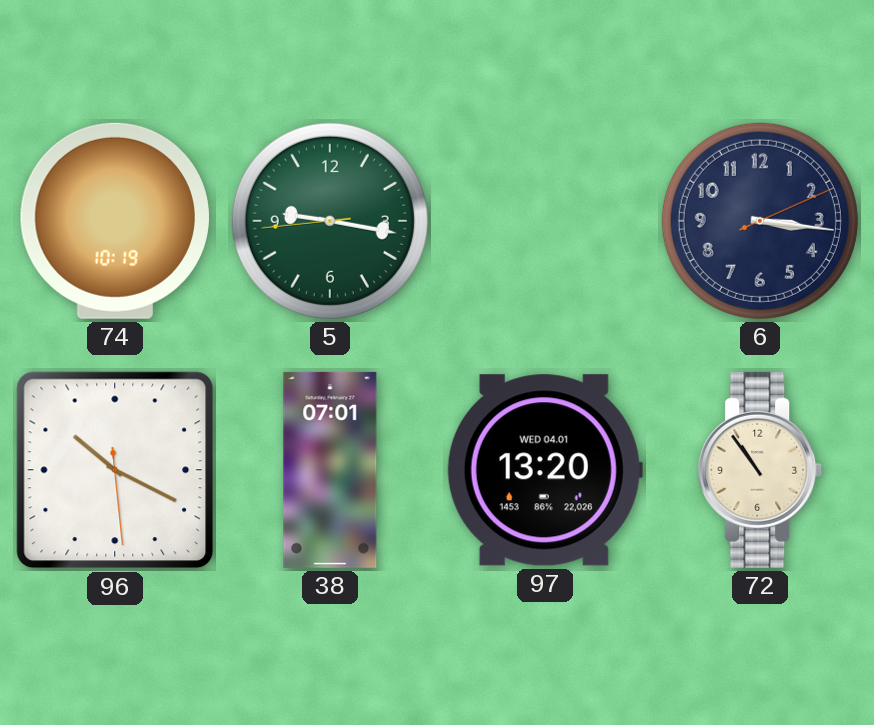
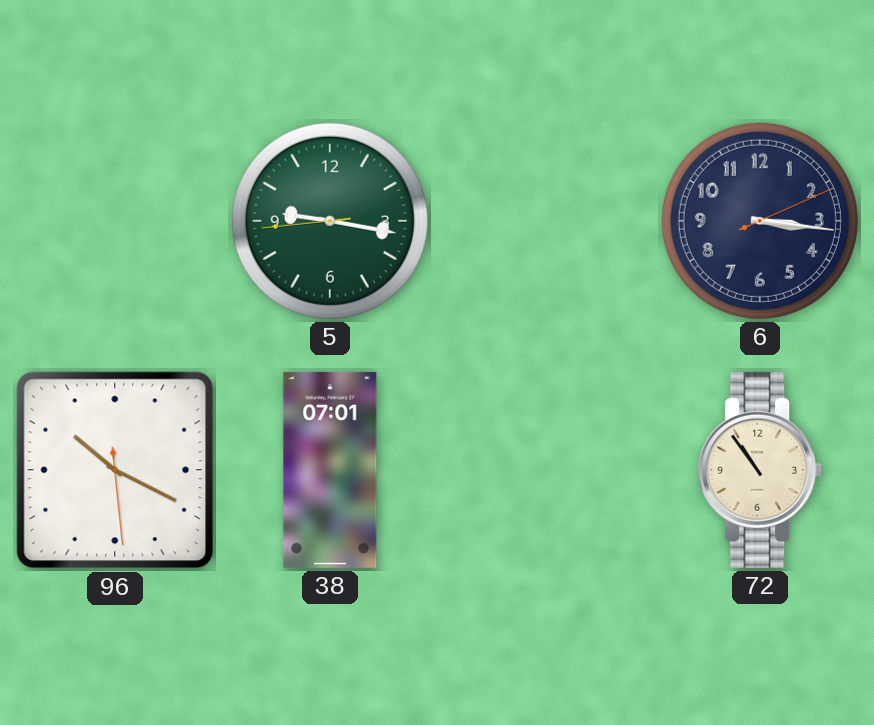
74: 10:19 -> none (115, 221)
97: 13:20 -> none (545, 470)
